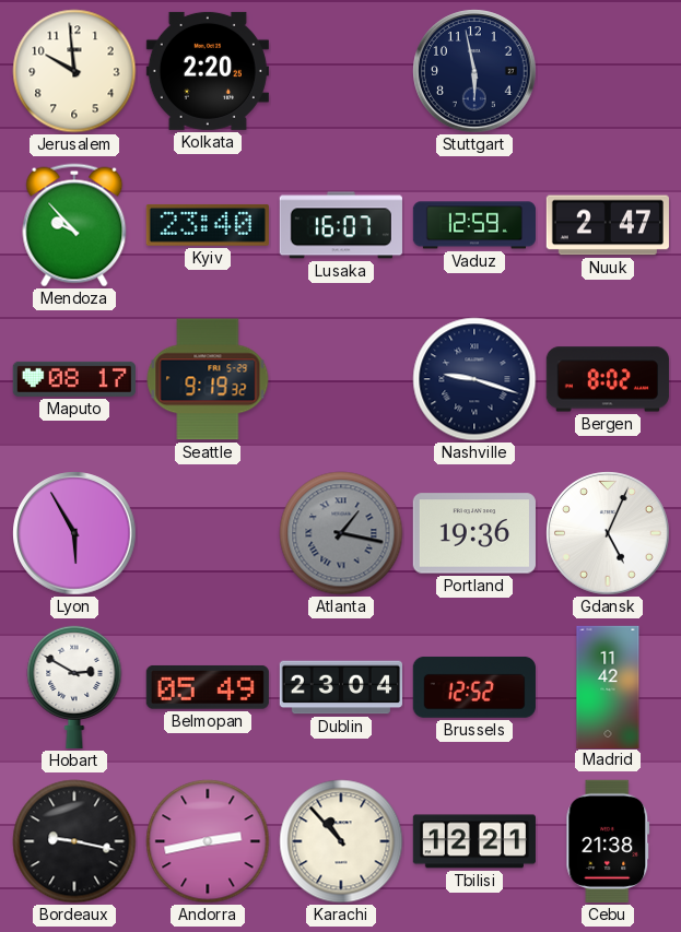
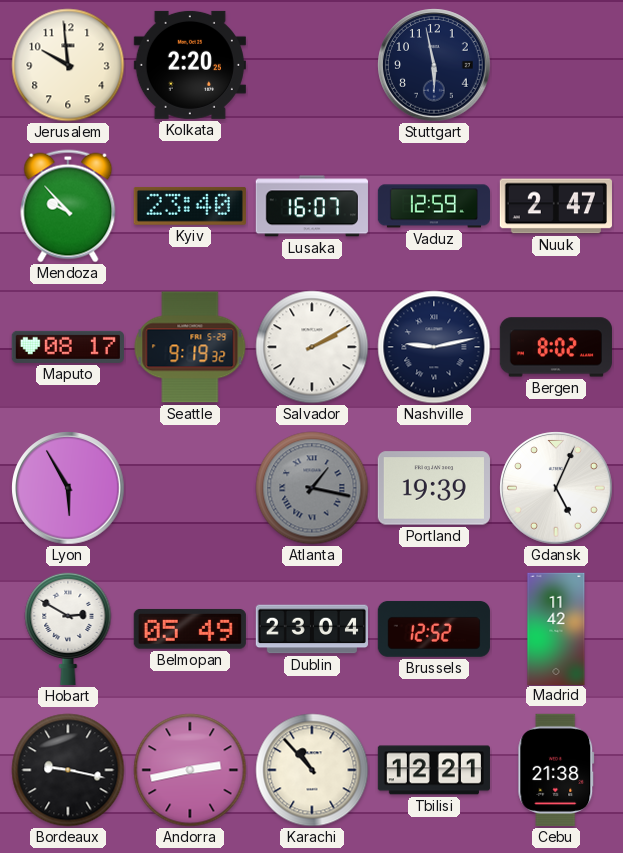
Salvador: none -> 2:10 (312, 347)
Nashville: 9:18 -> 9:13 (434, 347)
Portland: 19:36 -> 19:39 (434, 488)
